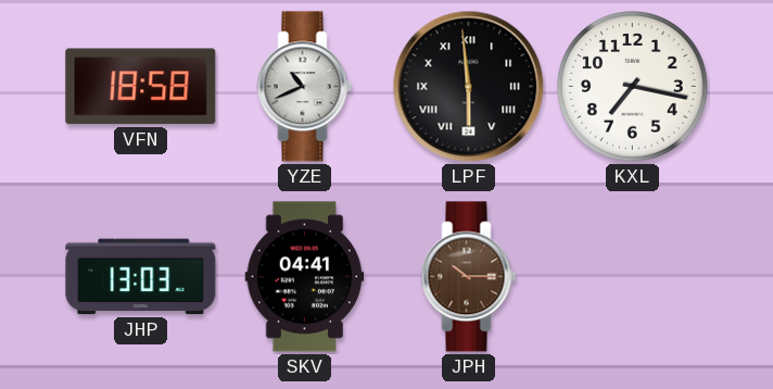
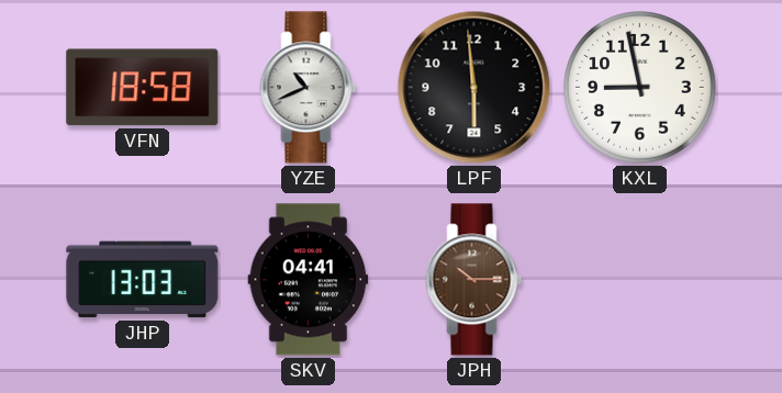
LPF numerals: Roman -> Arabic (474, 88)
KXL: 7:17 -> 8:58 (640, 88)
